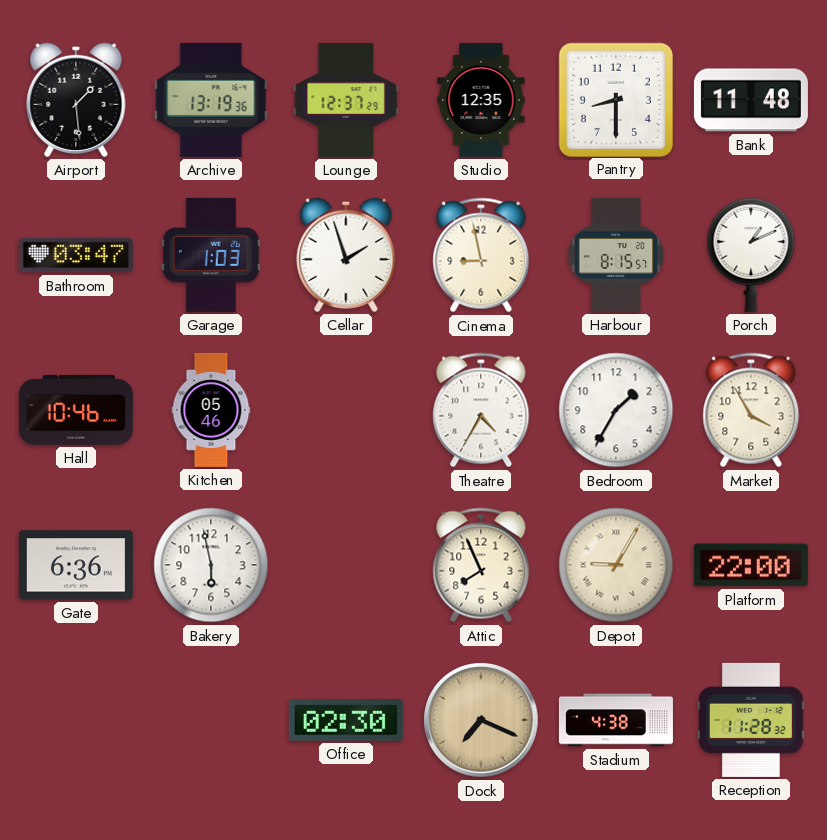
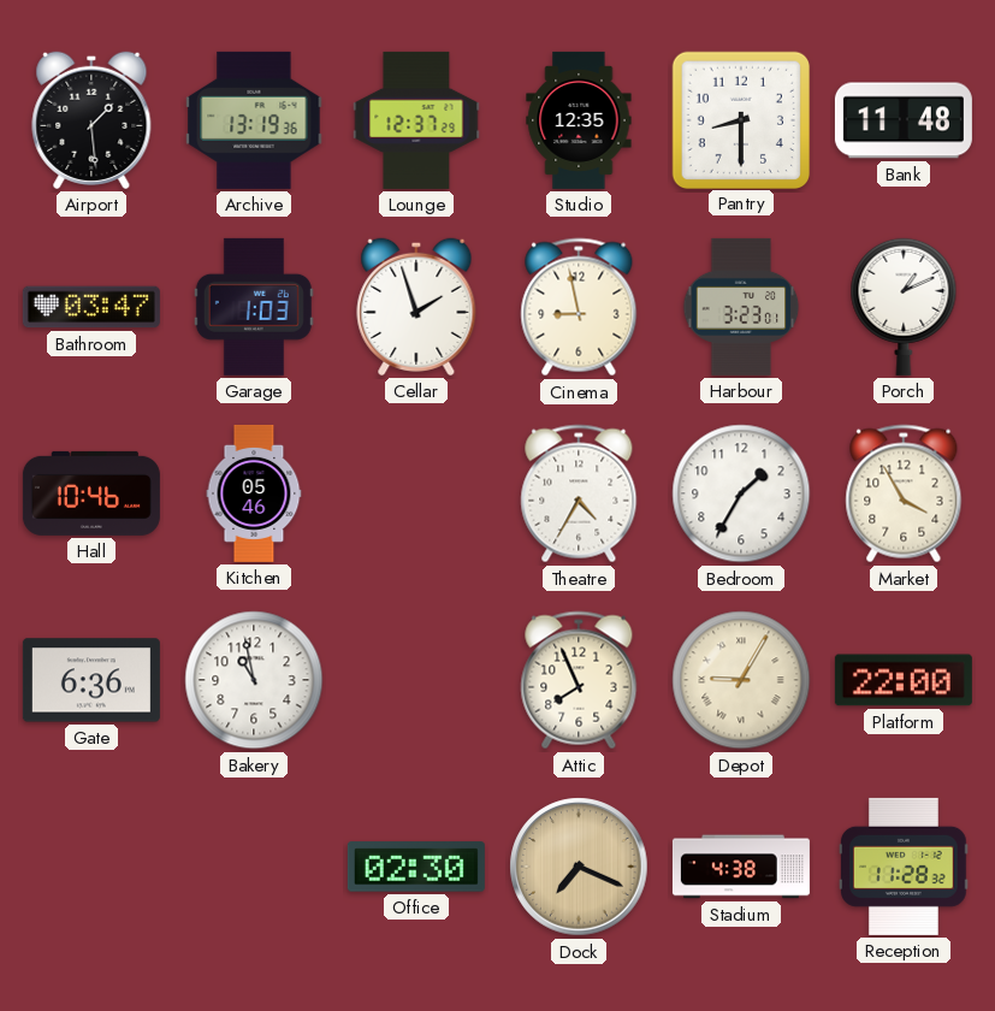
Harbour: 8:15 -> 3:23 (741, 307)
Bakery: 5:58 -> 10:58 (254, 680)
